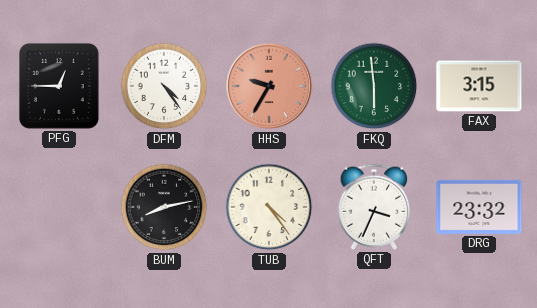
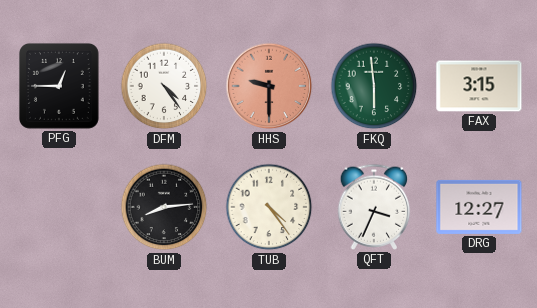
HHS: 9:35 -> 9:30 (269, 86)
BUM: 8:13 -> 8:14 (164, 207)
DRG: 23:32 -> 12:27 (479, 207)
